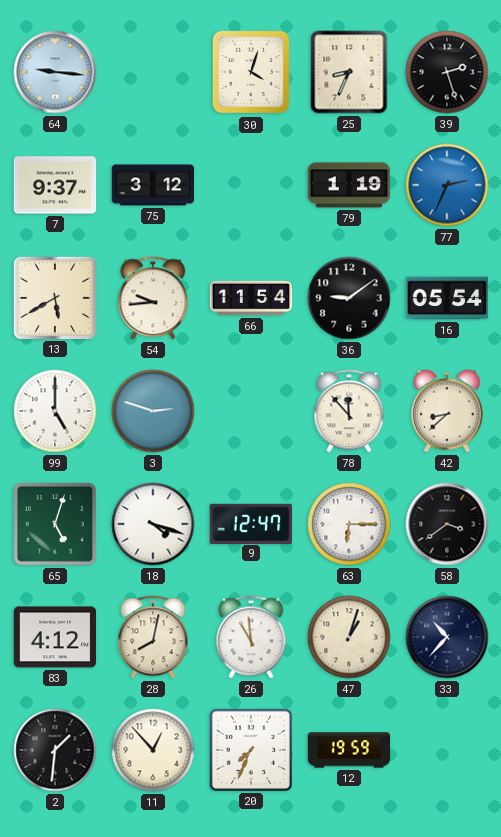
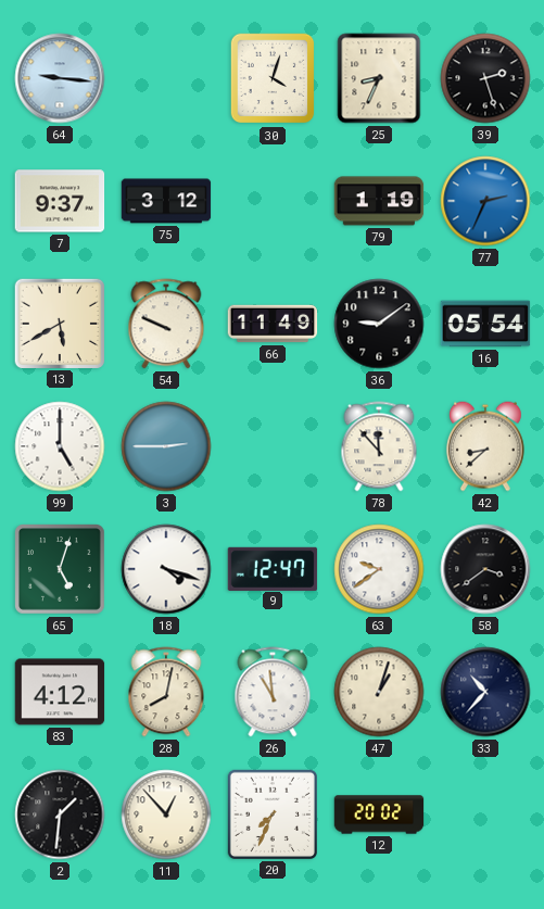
54: 9:44 -> 9:49 (166, 324)
66: 11:54 -> 11:49 (273, 324)
3: 2:48 -> 2:45 (166, 446)
63: 6:15 -> 9:39 (379, 569)
12: 19:59 -> 20:02 (379, 815)
